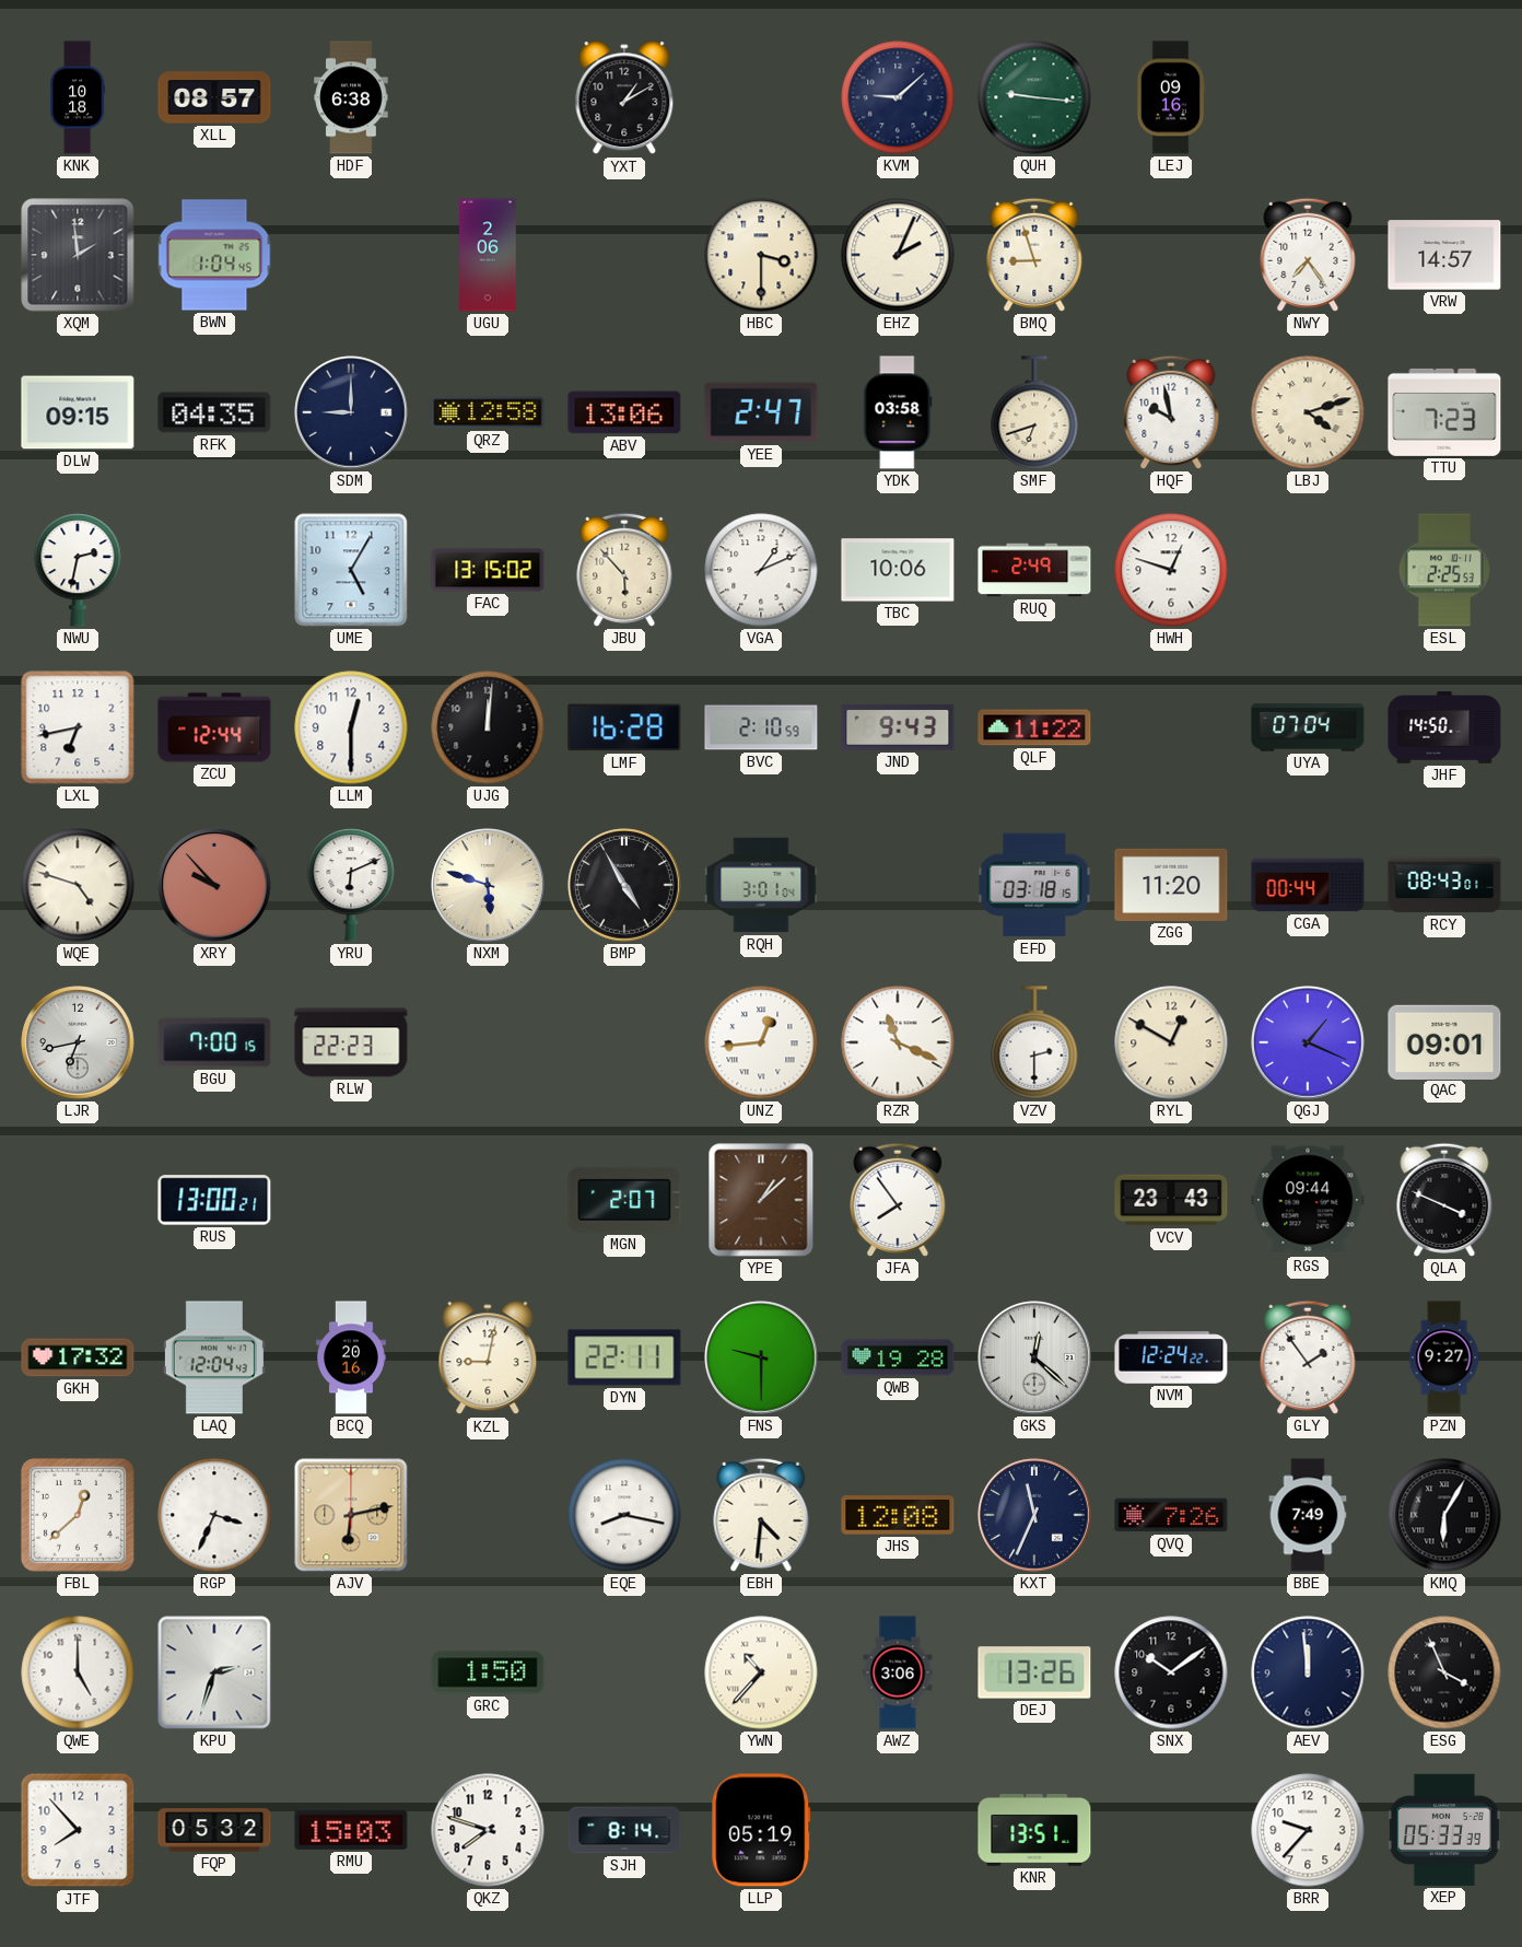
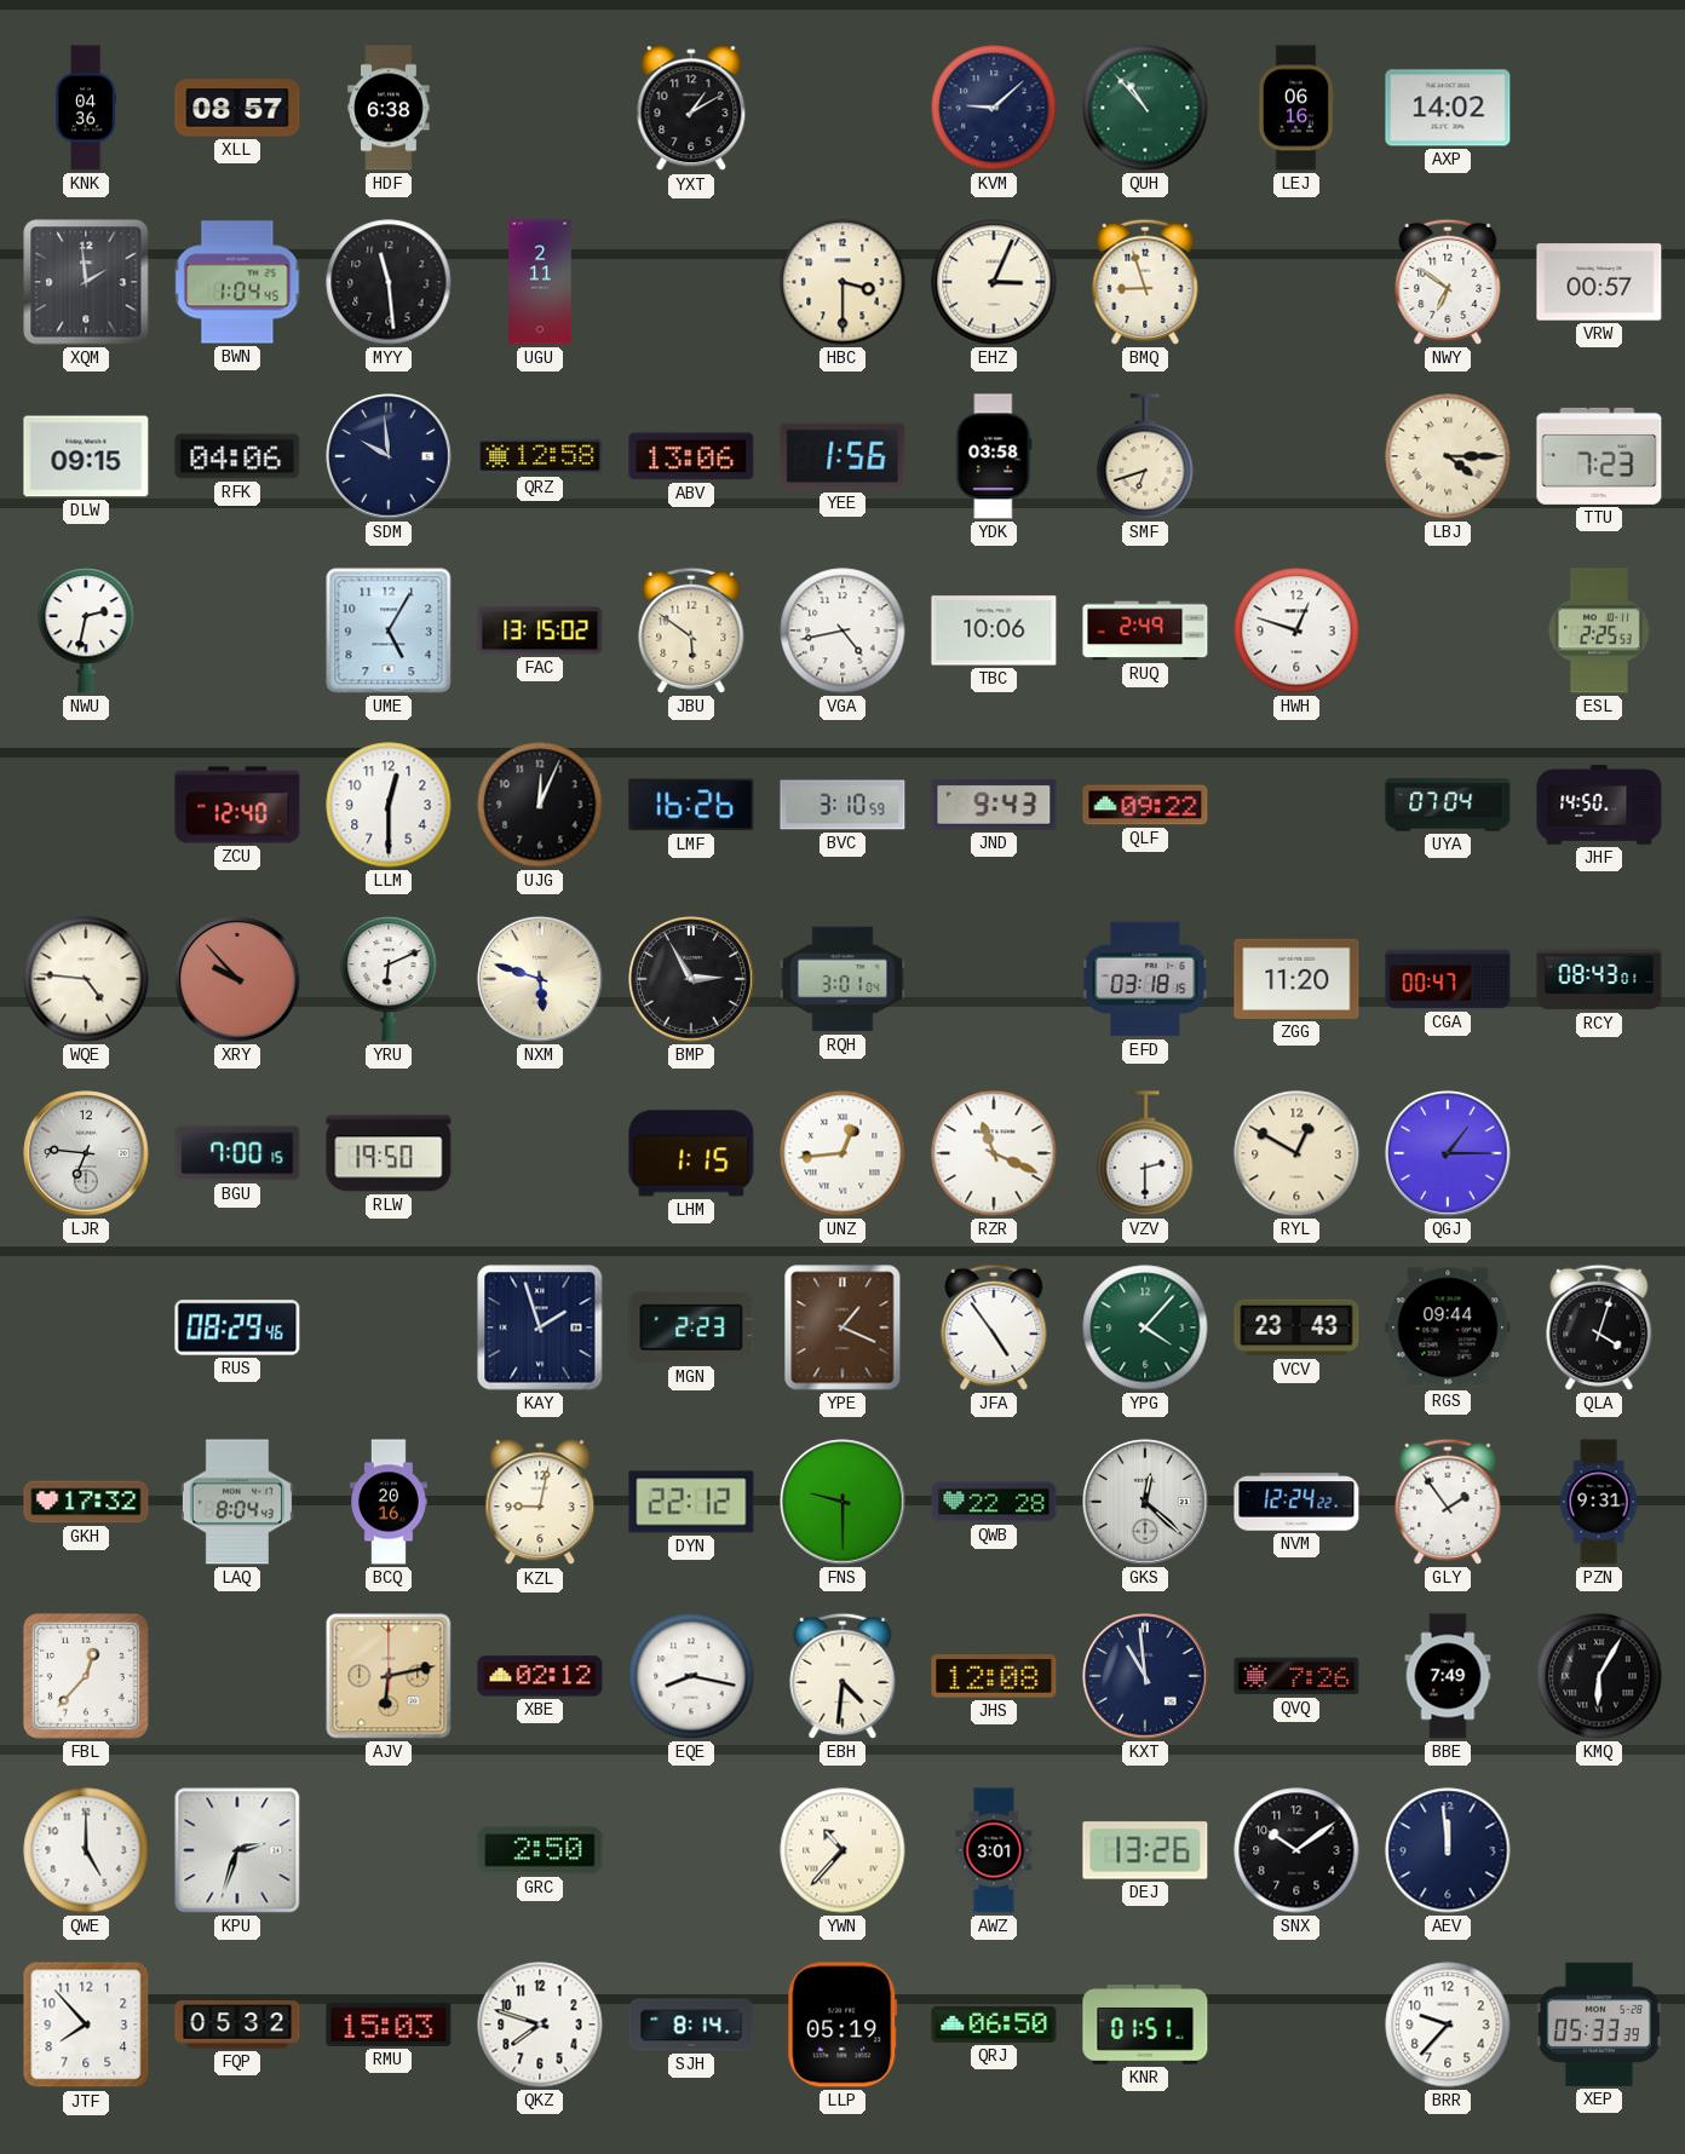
KNK: 10:18 -> 04:36 (86, 108)
QUH: 9:16 -> 10:53 (1145, 108)
LEJ: 09:16 -> 06:16 (1296, 108)
AXP: none -> 14:02 (1448, 108)
MYY: none -> 11:29 (389, 282)
UGU: 2:06 -> 2:11 (540, 282)
EHZ: 2:04 -> 3:04 (994, 282)
NWY: 7:24 -> 6:51 (1448, 282)
VRW: 14:57 -> 00:57 (1599, 282)
RFK: 04:35 -> 04:06 (237, 456)
SDM: 9:00 -> 9:59 (389, 456)
YEE: 2:47 -> 1:56 (842, 456)
HQF: 9:58 -> none (1171, 412)
LBJ: 4:12 -> 4:15 (1448, 456)
JBU: 5:53 -> 5:51 (691, 630)
VGA: 1:11 -> 4:43 (842, 630)
LXL: 6:43 -> none (78, 727)
ZCU: 12:44 -> 12:40 (237, 805)
UJG: 12:01 -> 12:04 (540, 805)
LMF: 16:28 -> 16:26 (691, 805)
BVC: 2:10 -> 3:10 (842, 805)
QLF: 11:22 -> 09:22 (1145, 805)
WQE: 4:48 -> 4:46 (86, 979)
BMP: 4:55 -> 2:55 (691, 979)
CGA: 00:44 -> 00:47 (1448, 979)
LJR: 6:43 -> 6:46 (86, 1153)
RLW: 22:23 -> 19:50 (389, 1153)
LHM: none -> 1:15 (691, 1153)
QGJ: 1:19 -> 1:15 (1448, 1153)
QAC: 09:01 -> none (1444, 1041)
RUS: 13:00 -> 08:29 (237, 1327)
KAY: none -> 1:57 (540, 1327)
MGN: 2:07 -> 2:23 (691, 1327)
YPE: 1:08 -> 1:19 (842, 1327)
JFA: 7:54 -> 4:54 (994, 1327)
YPG: none -> 4:07 (1145, 1327)
QLA: 3:49 -> 4:03 (1599, 1327)
LAQ: 12:04 -> 8:04 (237, 1502)
DYN: 22:11 -> 22:12 (691, 1502)
QWB: 19:28 -> 22:28 (994, 1502)
PZN: 9:27 -> 9:31 (1599, 1502)
FBL: 12:38 -> 12:37 (86, 1676)
RGP: 3:34 -> none (214, 1515)
XBE: none -> 02:12 (540, 1676)
KXT: 11:34 -> 10:59 (1145, 1676)
GRC: 1:50 -> 2:50 (540, 1850)
AWZ: 3:06 -> 3:01 (994, 1850)
ESG: 3:56 -> none (1444, 1672)
QRJ: none -> 06:50 (994, 2025)
KNR: 13:51 -> 01:51 (1145, 2026)
